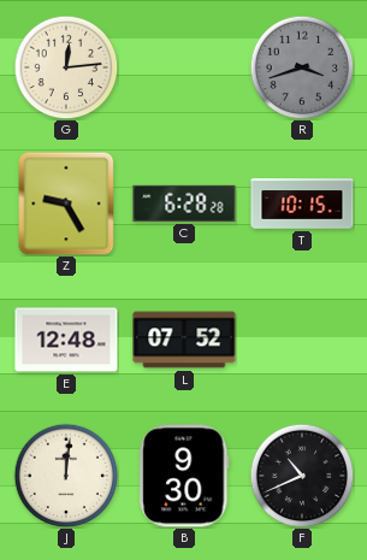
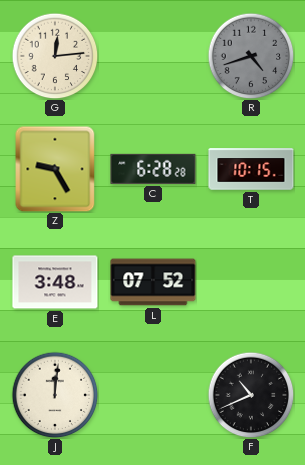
R: 3:42 -> 4:42 (251, 56)
E: 12:48 -> 3:48 (55, 282)
B: 9:30 -> none (184, 476)
